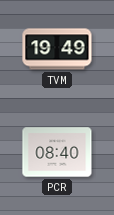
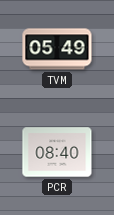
TVM: 19:49 -> 05:49 (57, 49)
